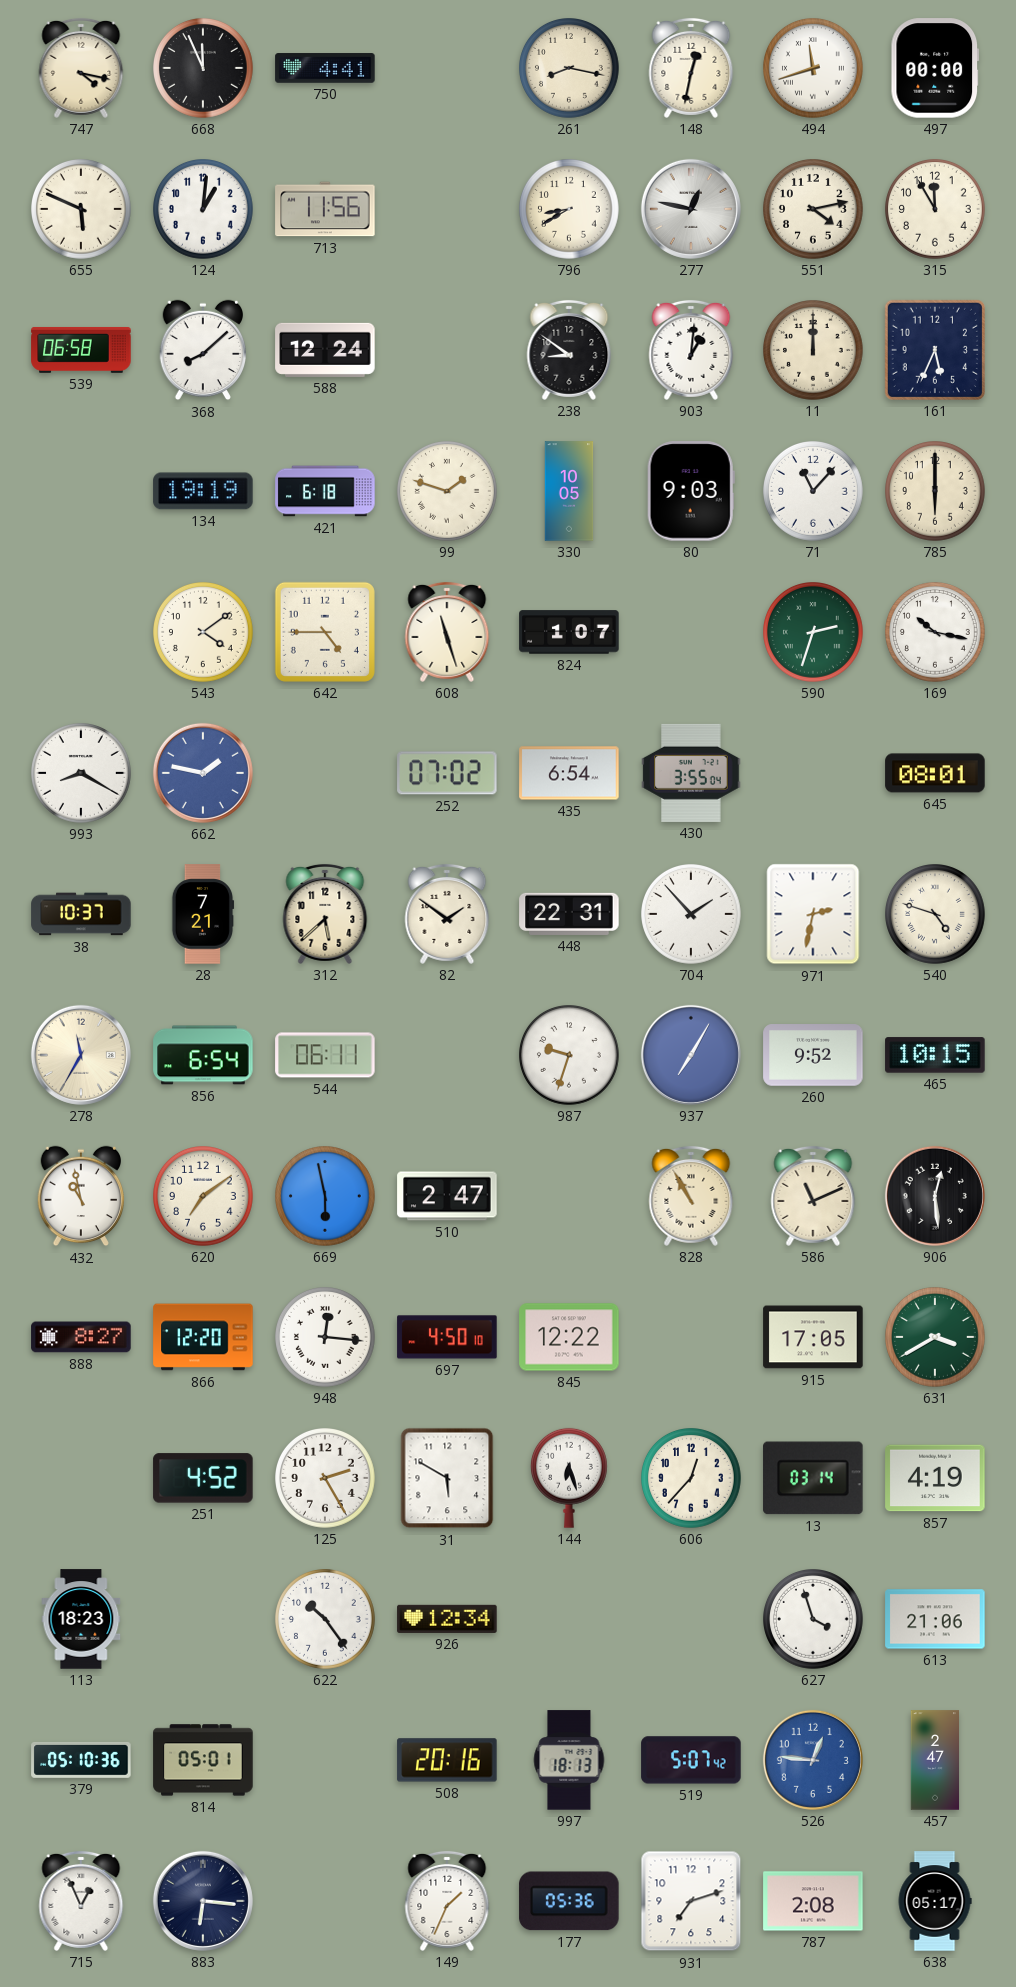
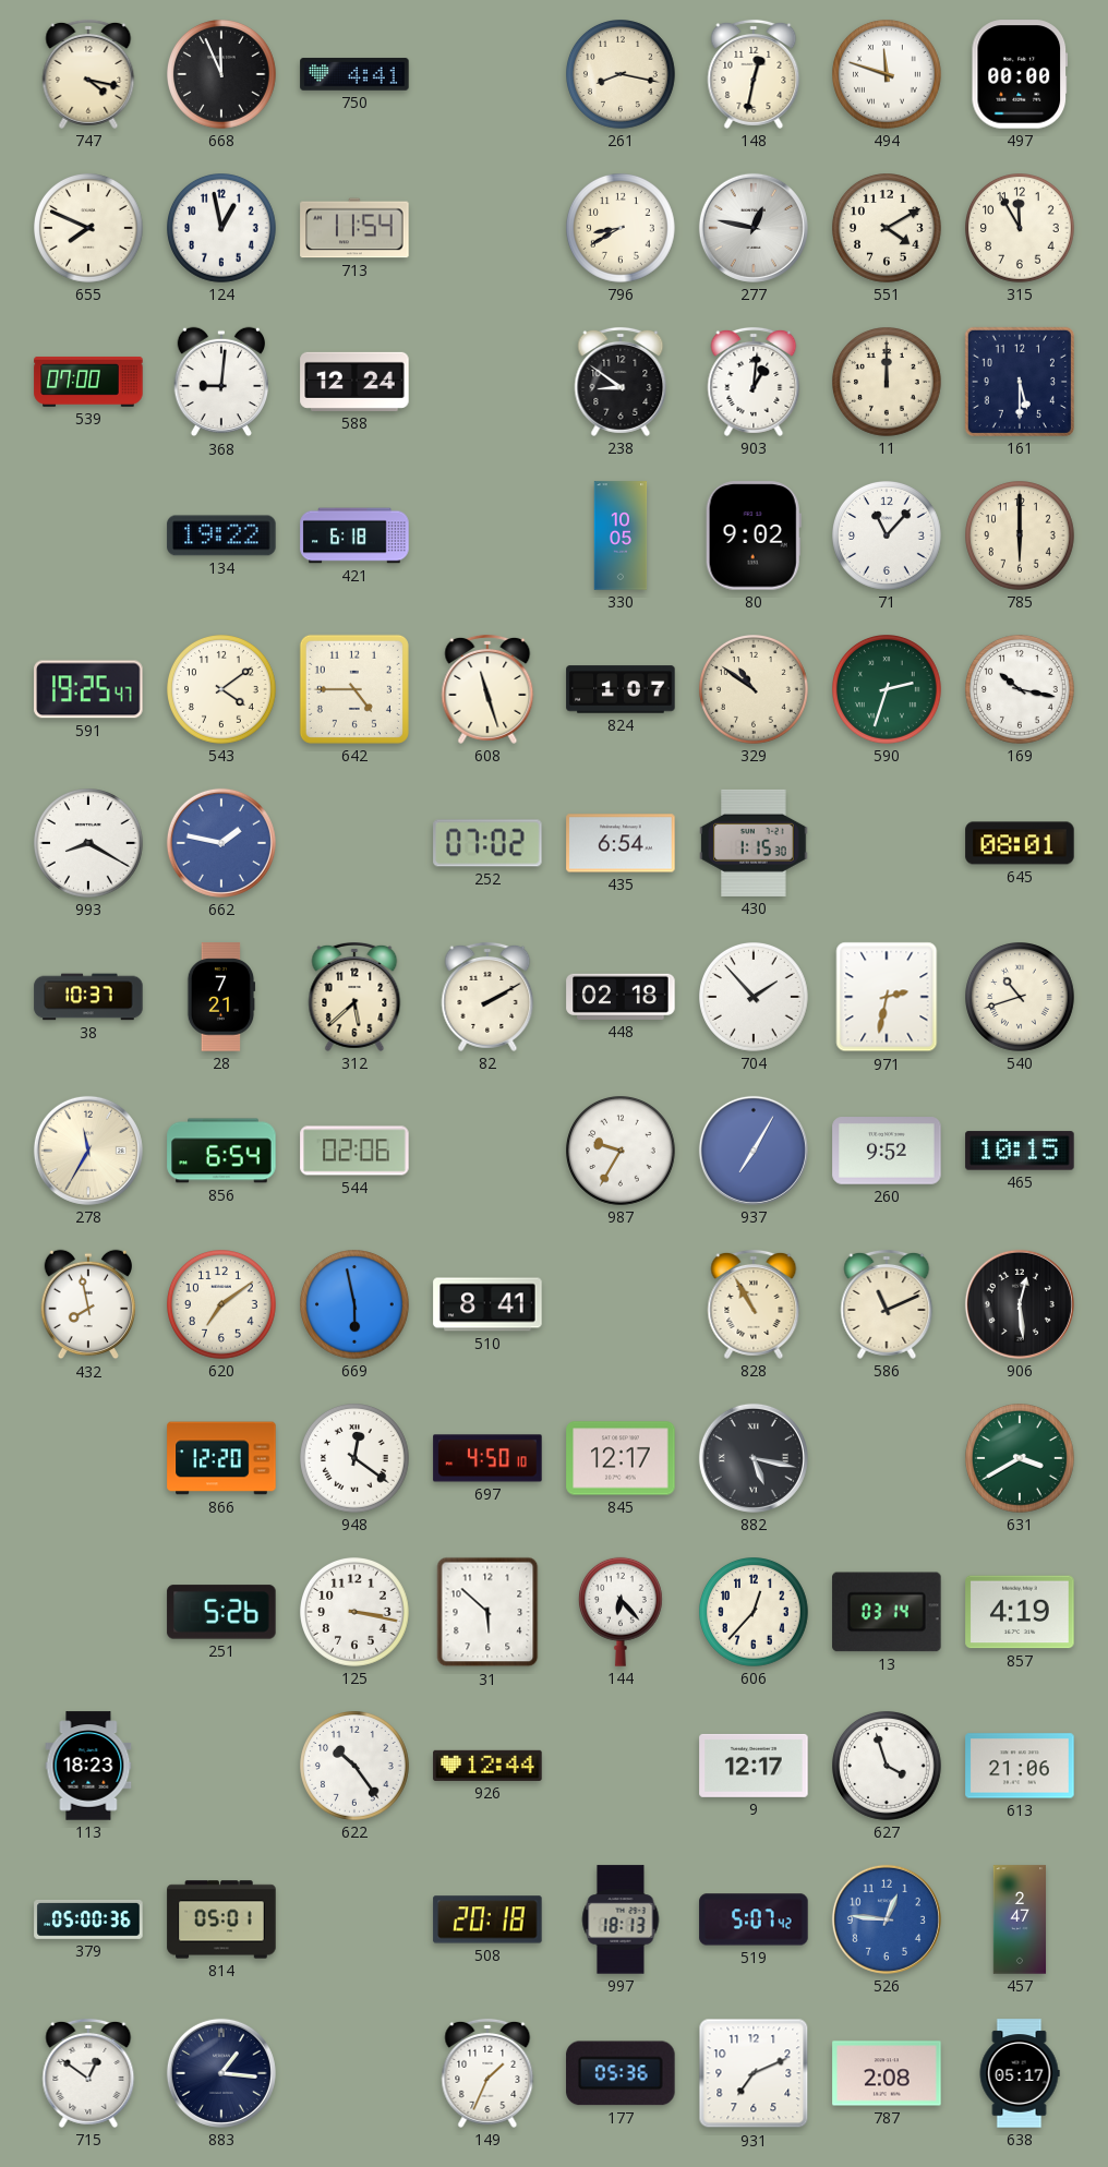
494: 11:42 -> 11:48 (888, 75)
655: 5:49 -> 7:49 (89, 229)
124: 1:01 -> 12:58 (222, 229)
713: 11:56 -> 11:54 (354, 228)
551: 4:13 -> 4:10 (888, 229)
539: 06:58 -> 07:00 (88, 382)
368: 8:08 -> 9:01 (221, 382)
161: 5:34 -> 5:30 (1020, 382)
134: 19:19 -> 19:22 (221, 535)
99: 1:48 -> none (448, 492)
80: 9:03 -> 9:02 (754, 535)
591: none -> 19:25 (88, 689)
329: none -> 10:51 (755, 690)
430: 3:55 -> 1:15 (754, 843)
82: 1:51 -> 2:10 (487, 997)
448: 22:31 -> 02:18 (621, 997)
540: 4:48 -> 10:42 (1021, 998)
544: 06:11 -> 02:06 (354, 1151)
987: 9:33 -> 9:35 (622, 1152)
432: 10:58 -> 7:58 (88, 1304)
510: 2:47 -> 8:41 (487, 1304)
888: 8:27 -> none (81, 1337)
948: 12:16 -> 12:21 (356, 1459)
845: 12:22 -> 12:17 (621, 1458)
882: none -> 5:17 (754, 1458)
915: 17:05 -> none (813, 1337)
251: 4:52 -> 5:26 (221, 1612)
125: 2:25 -> 3:17 (356, 1613)
31: 5:50 -> 5:52 (487, 1612)
144: 6:27 -> 6:23 (621, 1612)
926: 12:34 -> 12:44 (487, 1766)
9: none -> 12:17 (754, 1766)
379: 05:10 -> 05:00 (88, 1919)
508: 20:16 -> 20:18 (487, 1919)
715: 12:56 -> 12:51 (88, 2073)
883: 6:16 -> 1:16 (221, 2073)
931: 7:12 -> 7:11 (754, 2073)
